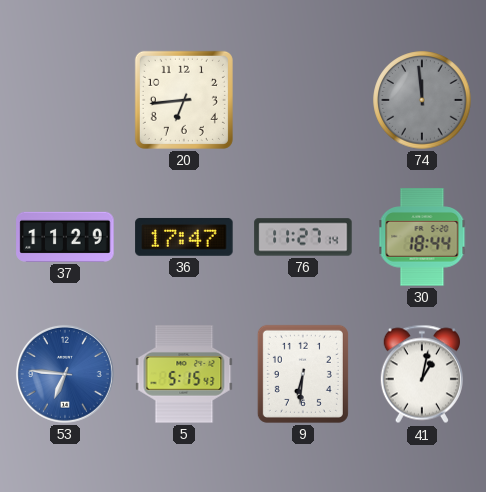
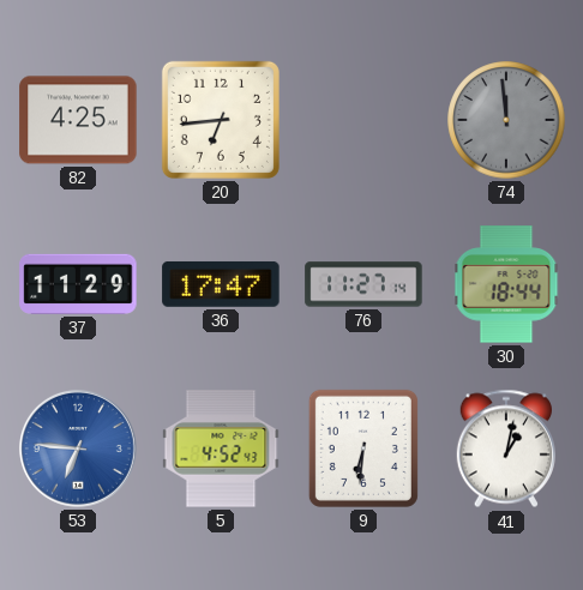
82: none -> 4:25 (78, 120)
5: 5:15 -> 4:52 (221, 448)
